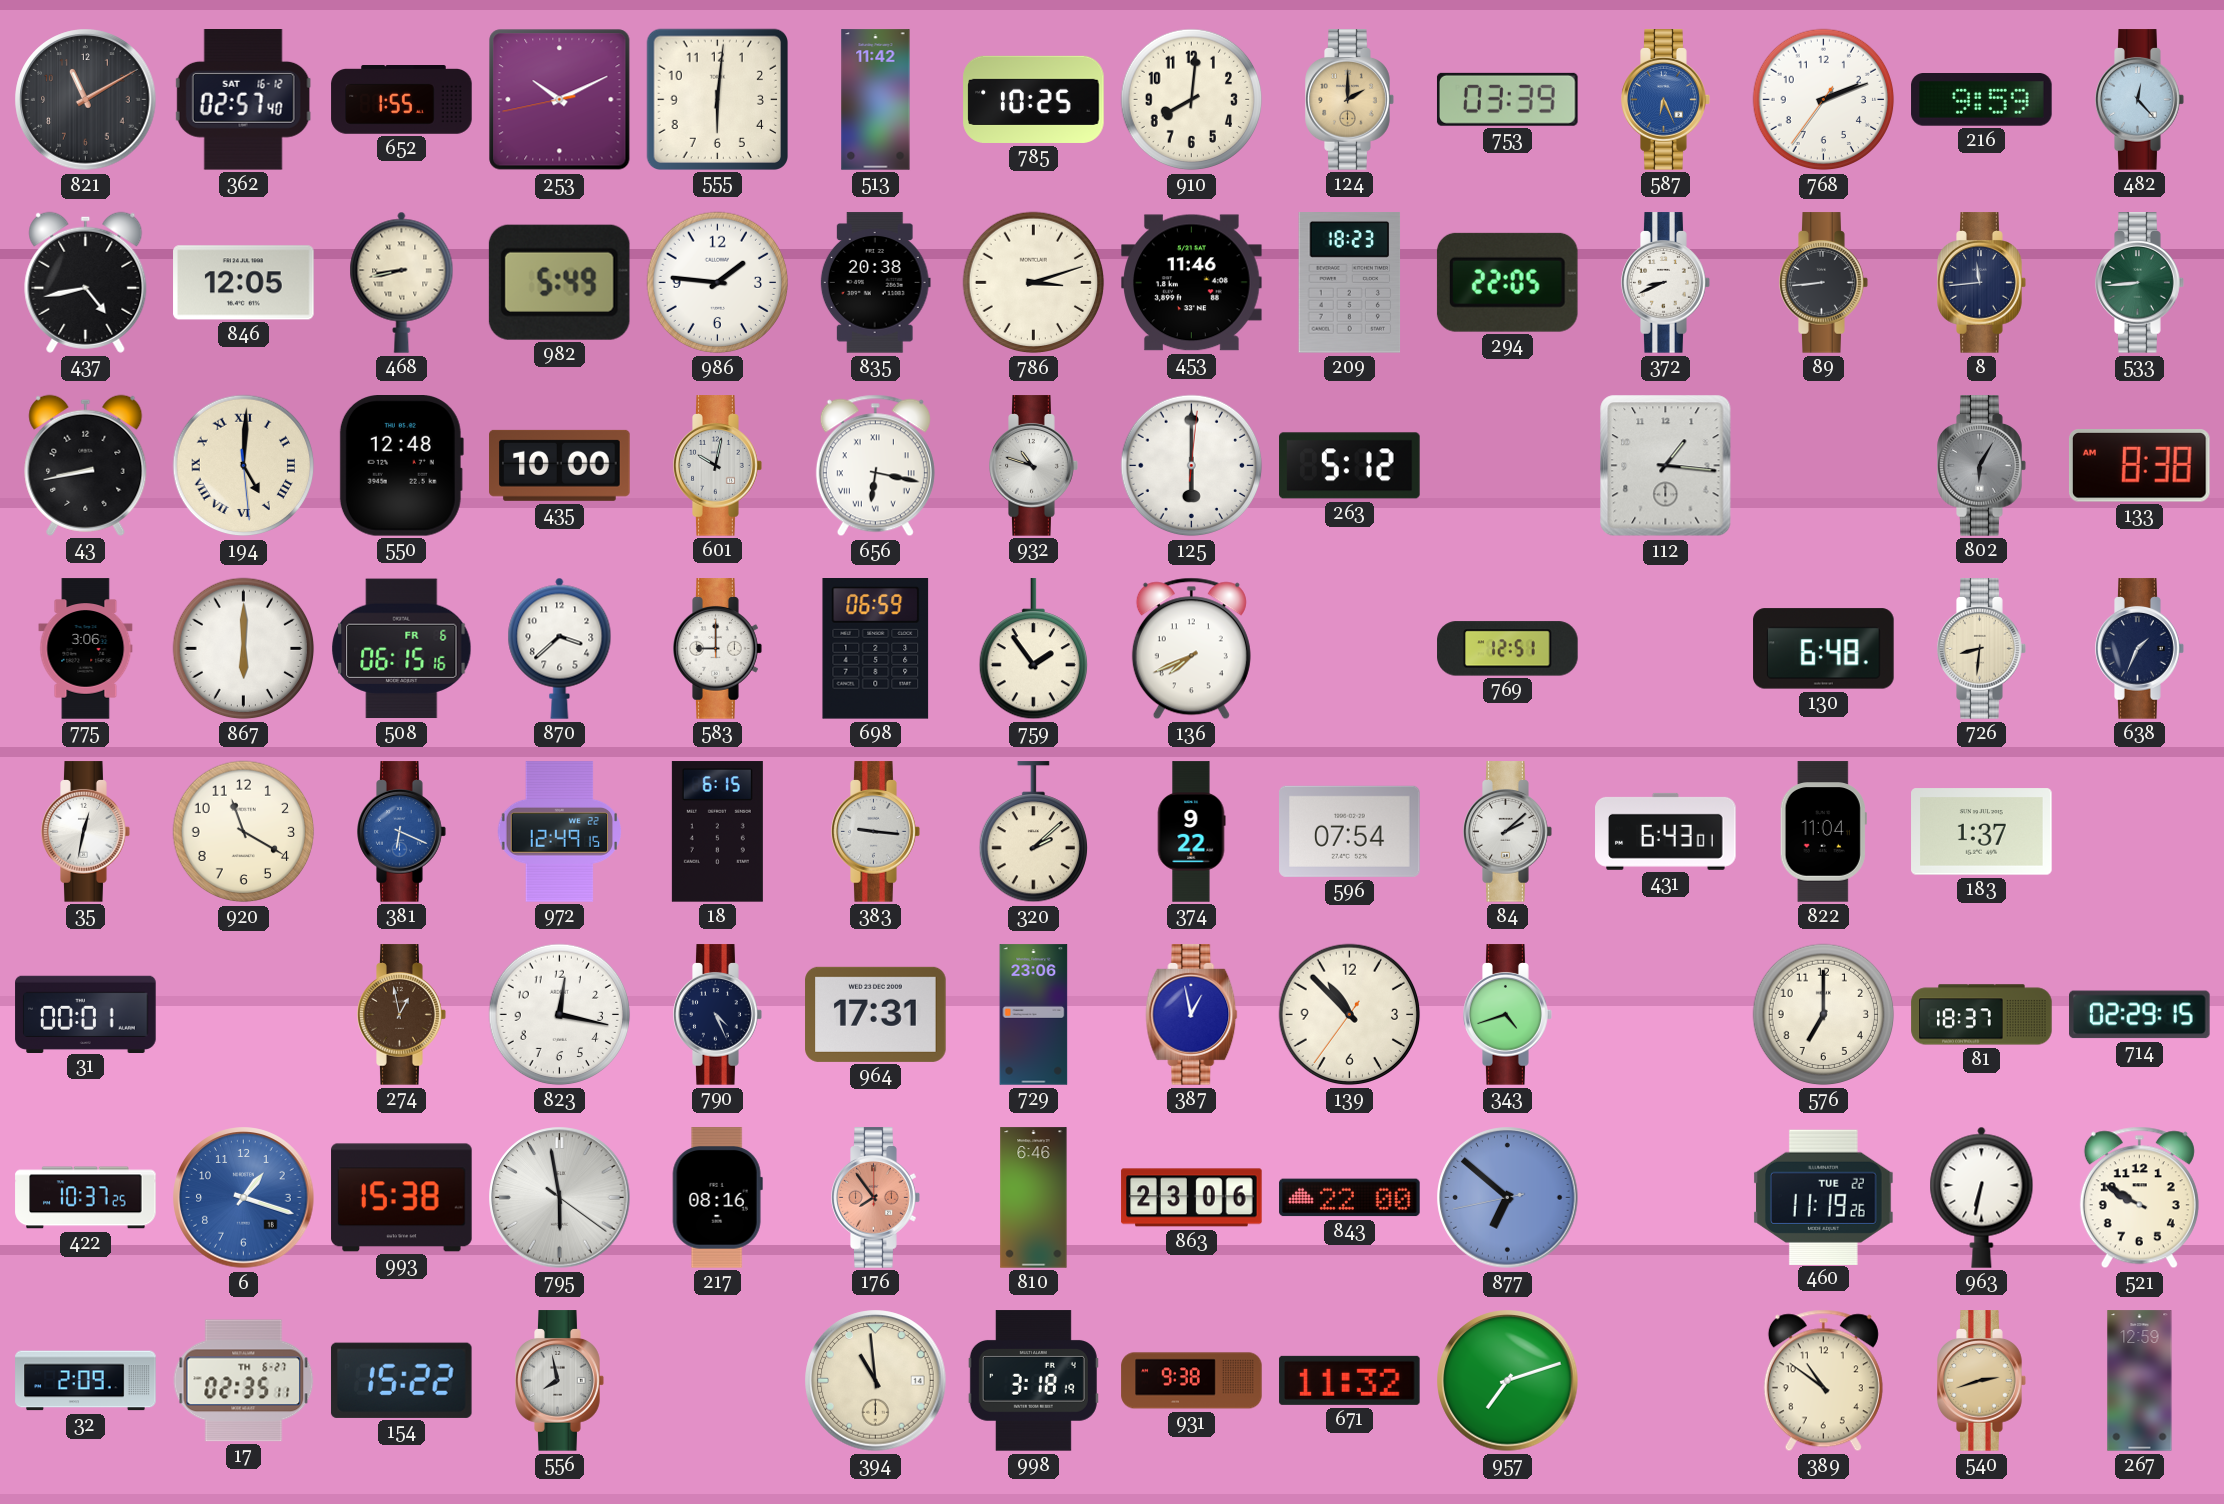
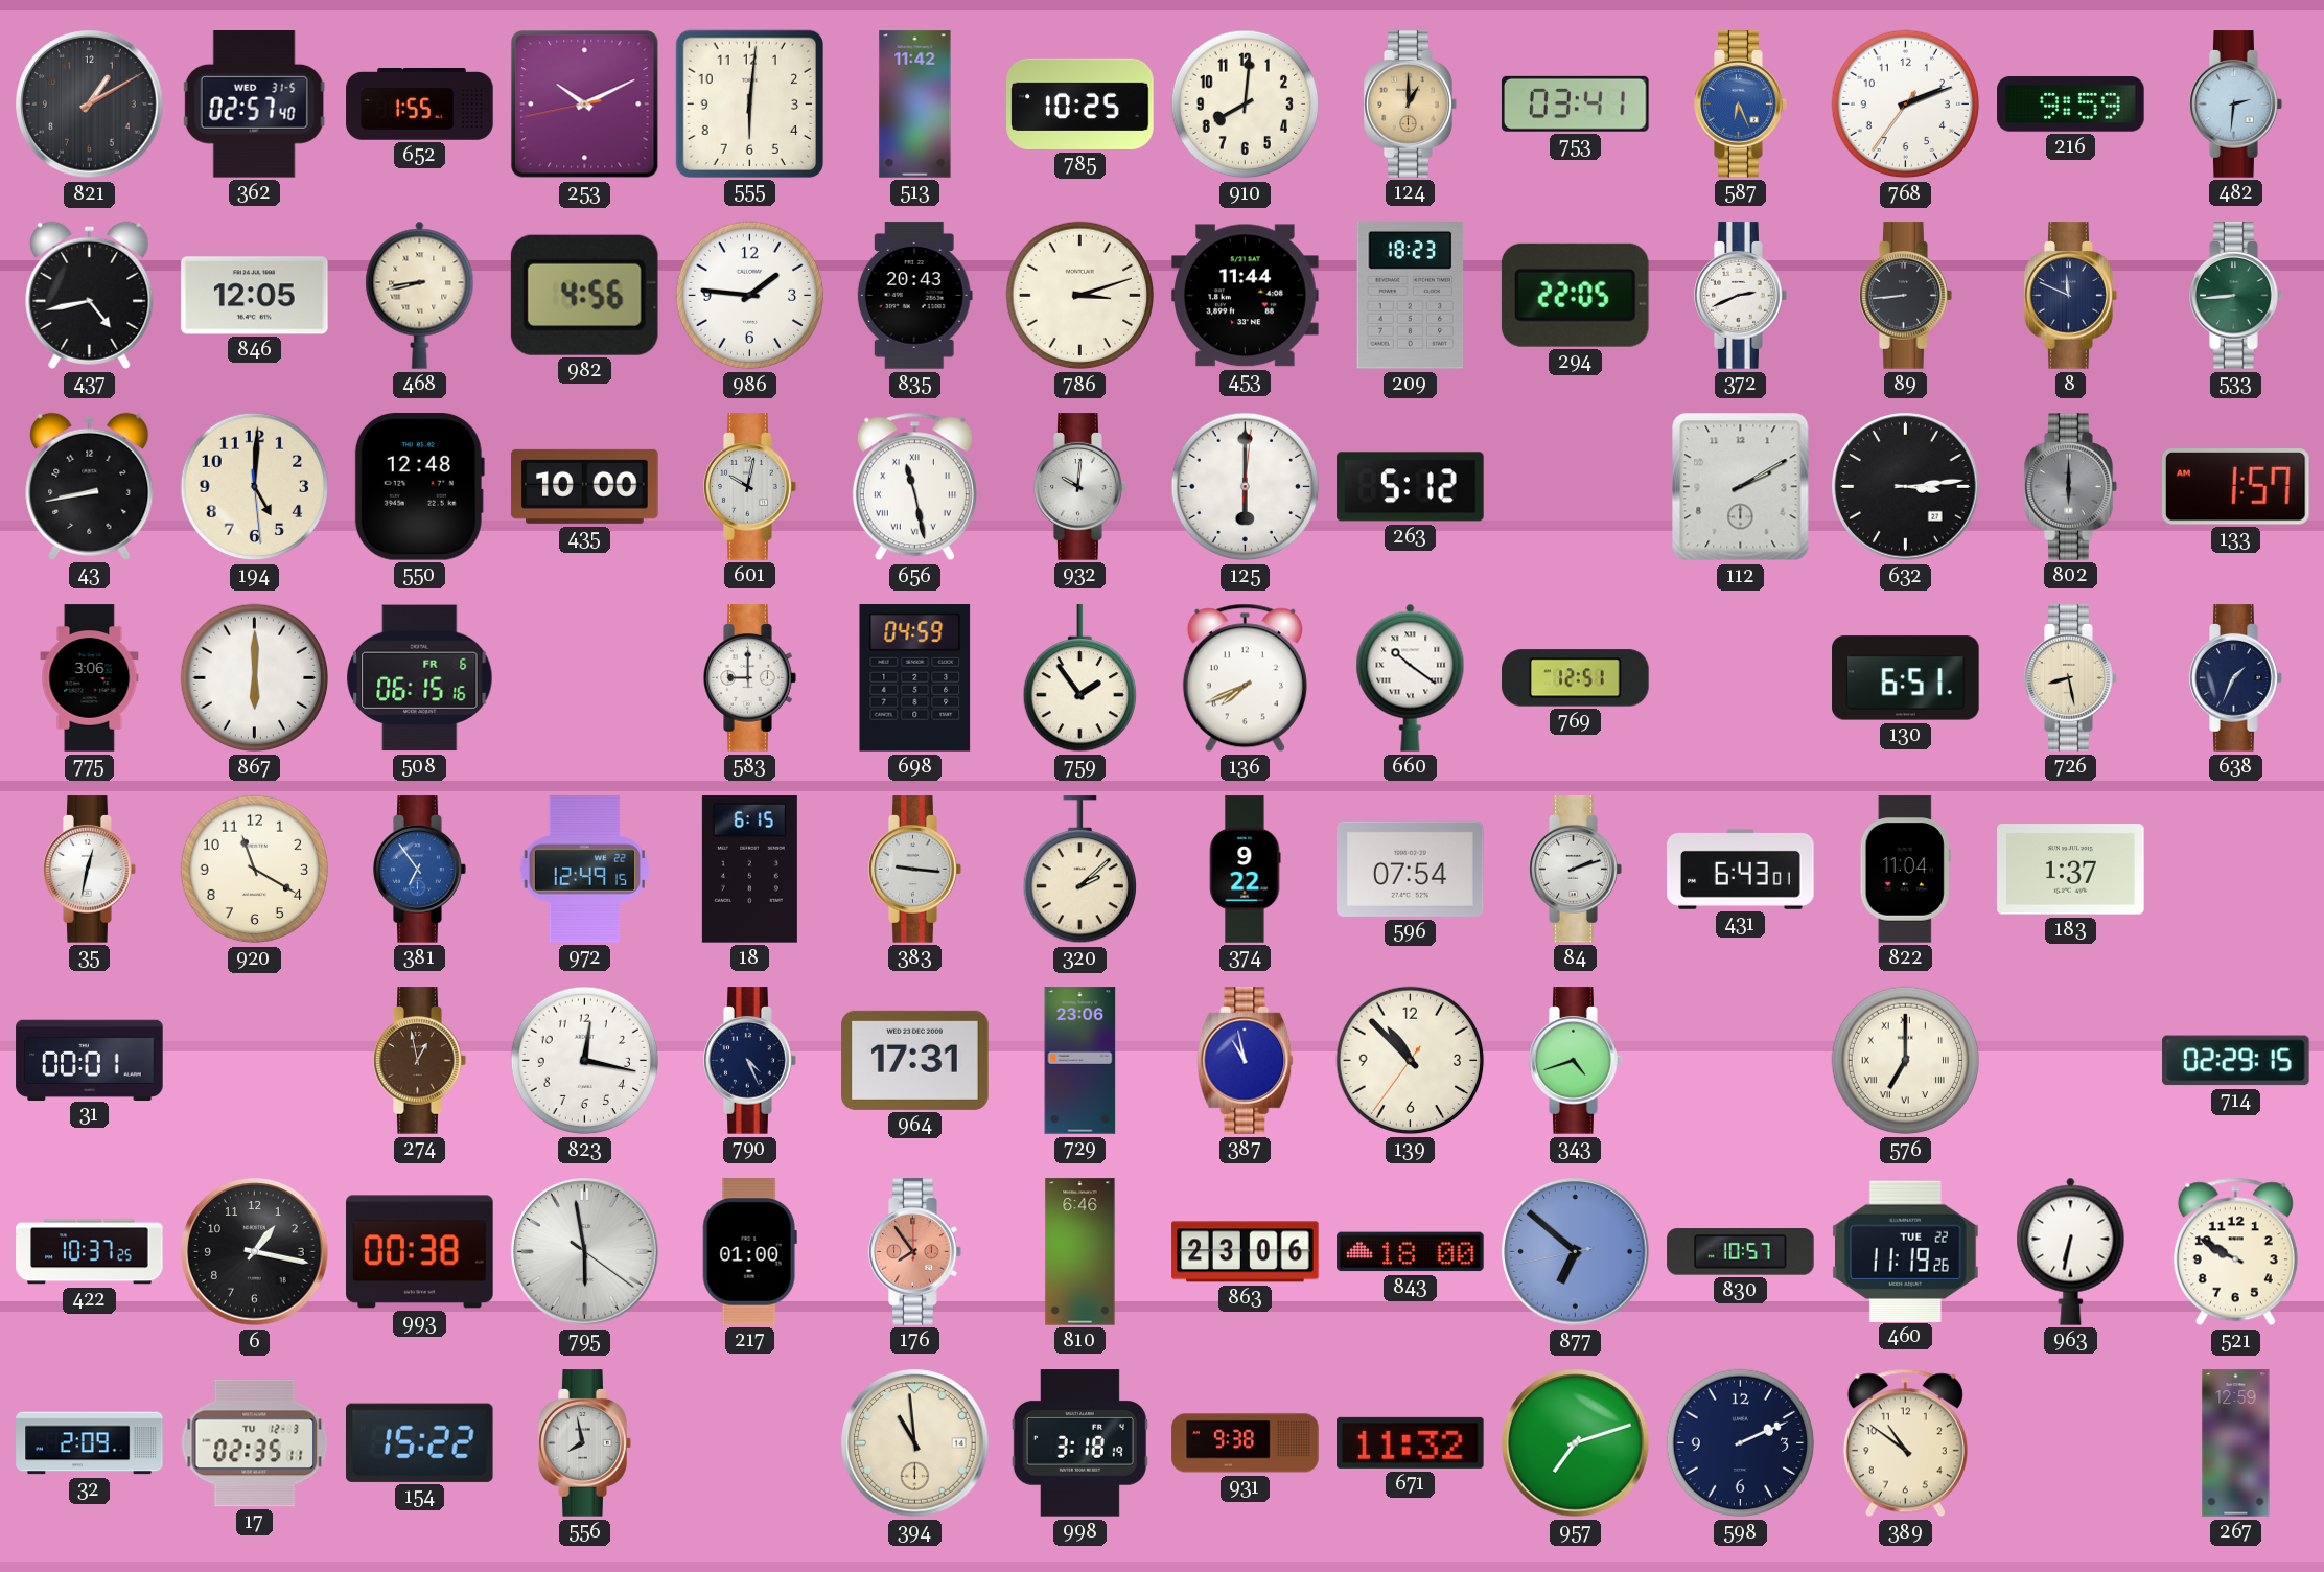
821: 11:10 -> 1:10 (90, 105)
362 date: SAT 16-12 -> WED 31-5 (255, 105)
124: 2:00 -> 1:00 (1411, 105)
753: 03:39 -> 03:41 (1576, 103)
482: 12:23 -> 2:31 (2236, 105)
982: 5:49 -> 4:56 (584, 295)
835: 20:38 -> 20:43 (914, 296)
453: 11:46 -> 11:44 (1246, 296)
372: 8:41 -> 2:41 (1741, 296)
8: 11:44 -> 11:49 (2071, 296)
194 numerals: Roman -> Arabic (255, 487)
656: 6:17 -> 11:28 (914, 487)
932: 10:48 -> 10:01 (1080, 487)
112: 1:16 -> 2:10 (1741, 487)
632: none -> 3:14 (1906, 487)
802: 6:05 -> 6:00 (2071, 487)
133: 8:38 -> 1:57 (2235, 487)
870: 3:38 -> none (560, 648)
698: 06:59 -> 04:59 (915, 678)
660: none -> 10:21 (1411, 677)
130: 6:48 -> 6:51 (1906, 678)
726: 8:31 -> 8:28 (2071, 678)
381: 6:19 -> 6:54 (420, 870)
84: 2:08 -> 2:12 (1576, 870)
387: 12:58 -> 10:58 (1246, 1061)
576 numerals: Arabic -> Roman (1906, 1061)
81: 18:37 -> none (1982, 1015)
6: 1:18 -> 1:17 (255, 1252)
6 dial: blue -> black (255, 1252)
993: 15:38 -> 00:38 (420, 1252)
217: 08:16 -> 01:00 (749, 1252)
843: 22:00 -> 18:00 (1411, 1252)
830: none -> 10:57 (1741, 1252)
17 date: TH 6-27 -> TU 12-3 (255, 1443)
598: none -> 2:11 (1741, 1443)
540: 2:42 -> none (1982, 1381)
